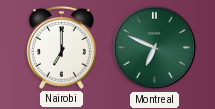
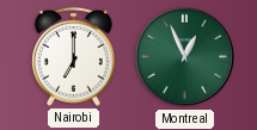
Montreal: 6:49 -> 12:56 (185, 57)
